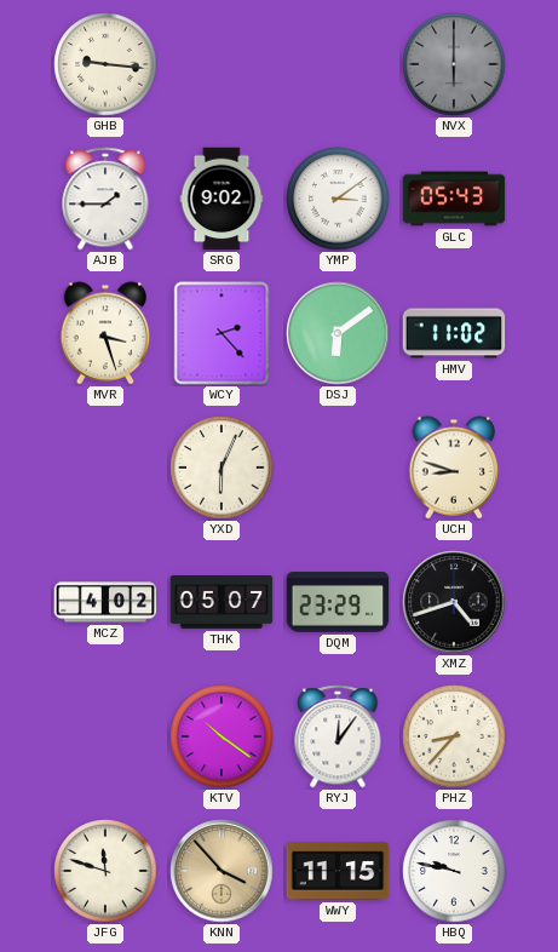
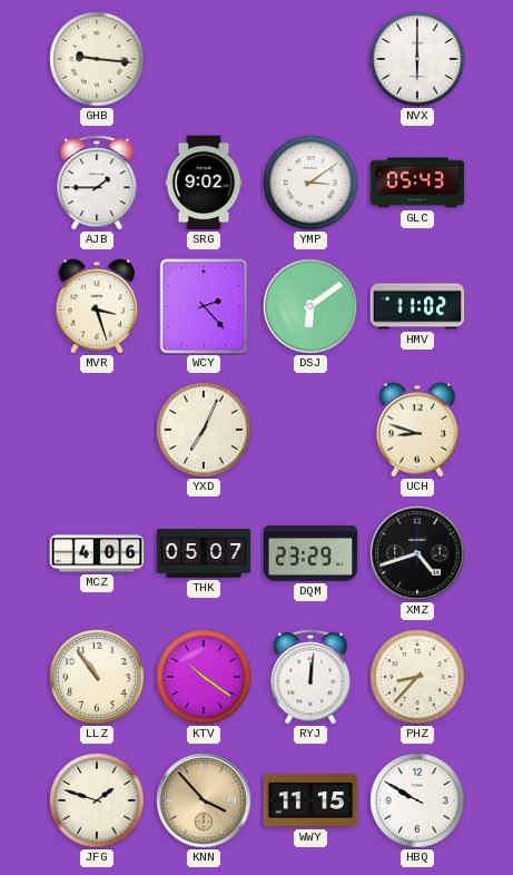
NVX dial: grey -> white (417, 59)
YXD: 6:04 -> 7:04 (204, 430)
MCZ: 4:02 -> 4:06 (97, 553)
LLZ: none -> 10:54 (97, 677)
RYJ: 12:06 -> 12:01 (310, 677)
JFG: 11:48 -> 1:48 (97, 800)
HBQ: 9:47 -> 9:50 (417, 800)
